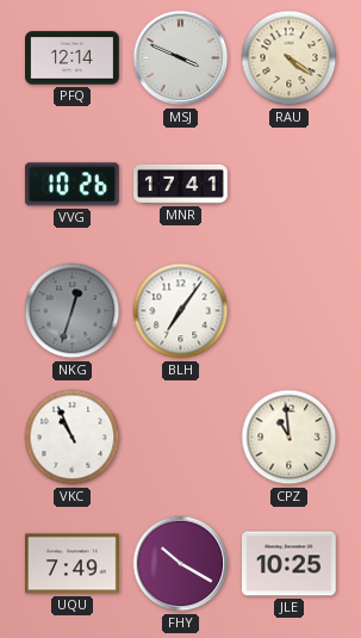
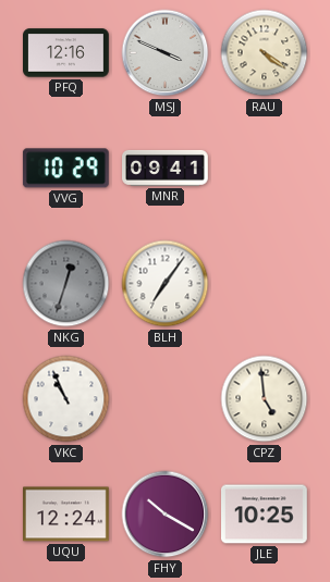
PFQ: 12:14 -> 12:16 (66, 53)
VVG: 10:26 -> 10:29 (65, 169)
MNR: 17:41 -> 09:41 (166, 168)
CPZ: 10:59 -> 4:59 (265, 399)
UQU: 7:49 -> 12:24 (66, 515)
